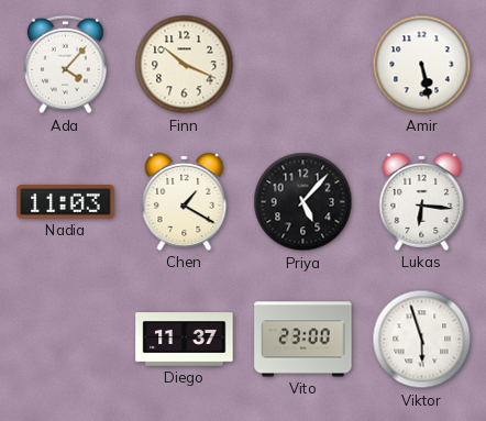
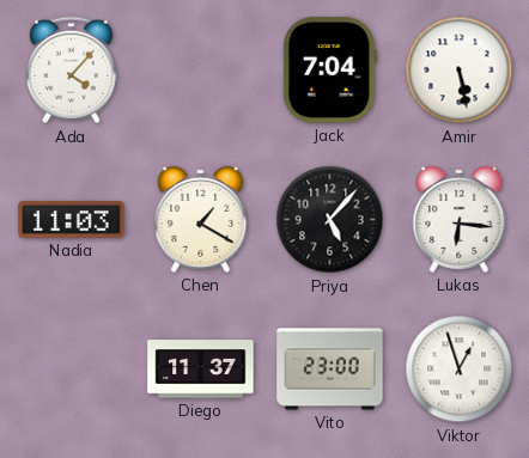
Finn: 10:19 -> none (185, 65)
Jack: none -> 7:04 (329, 71)
Viktor: 5:57 -> 12:57 (460, 370)
